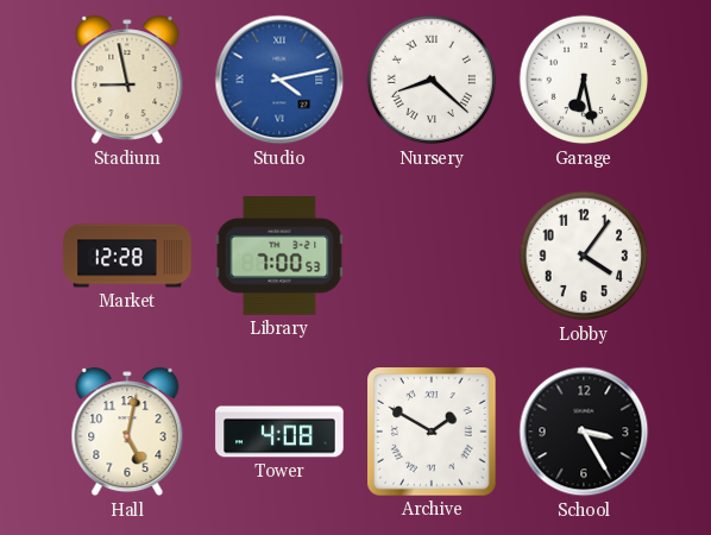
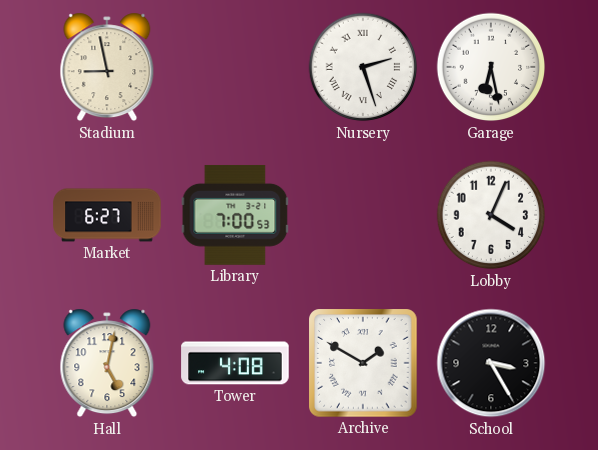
Studio: 4:13 -> none (279, 80)
Nursery: 8:22 -> 2:27 (363, 67)
Market: 12:28 -> 6:27 (107, 215)
Lobby: 4:06 -> 4:04 (491, 215)
